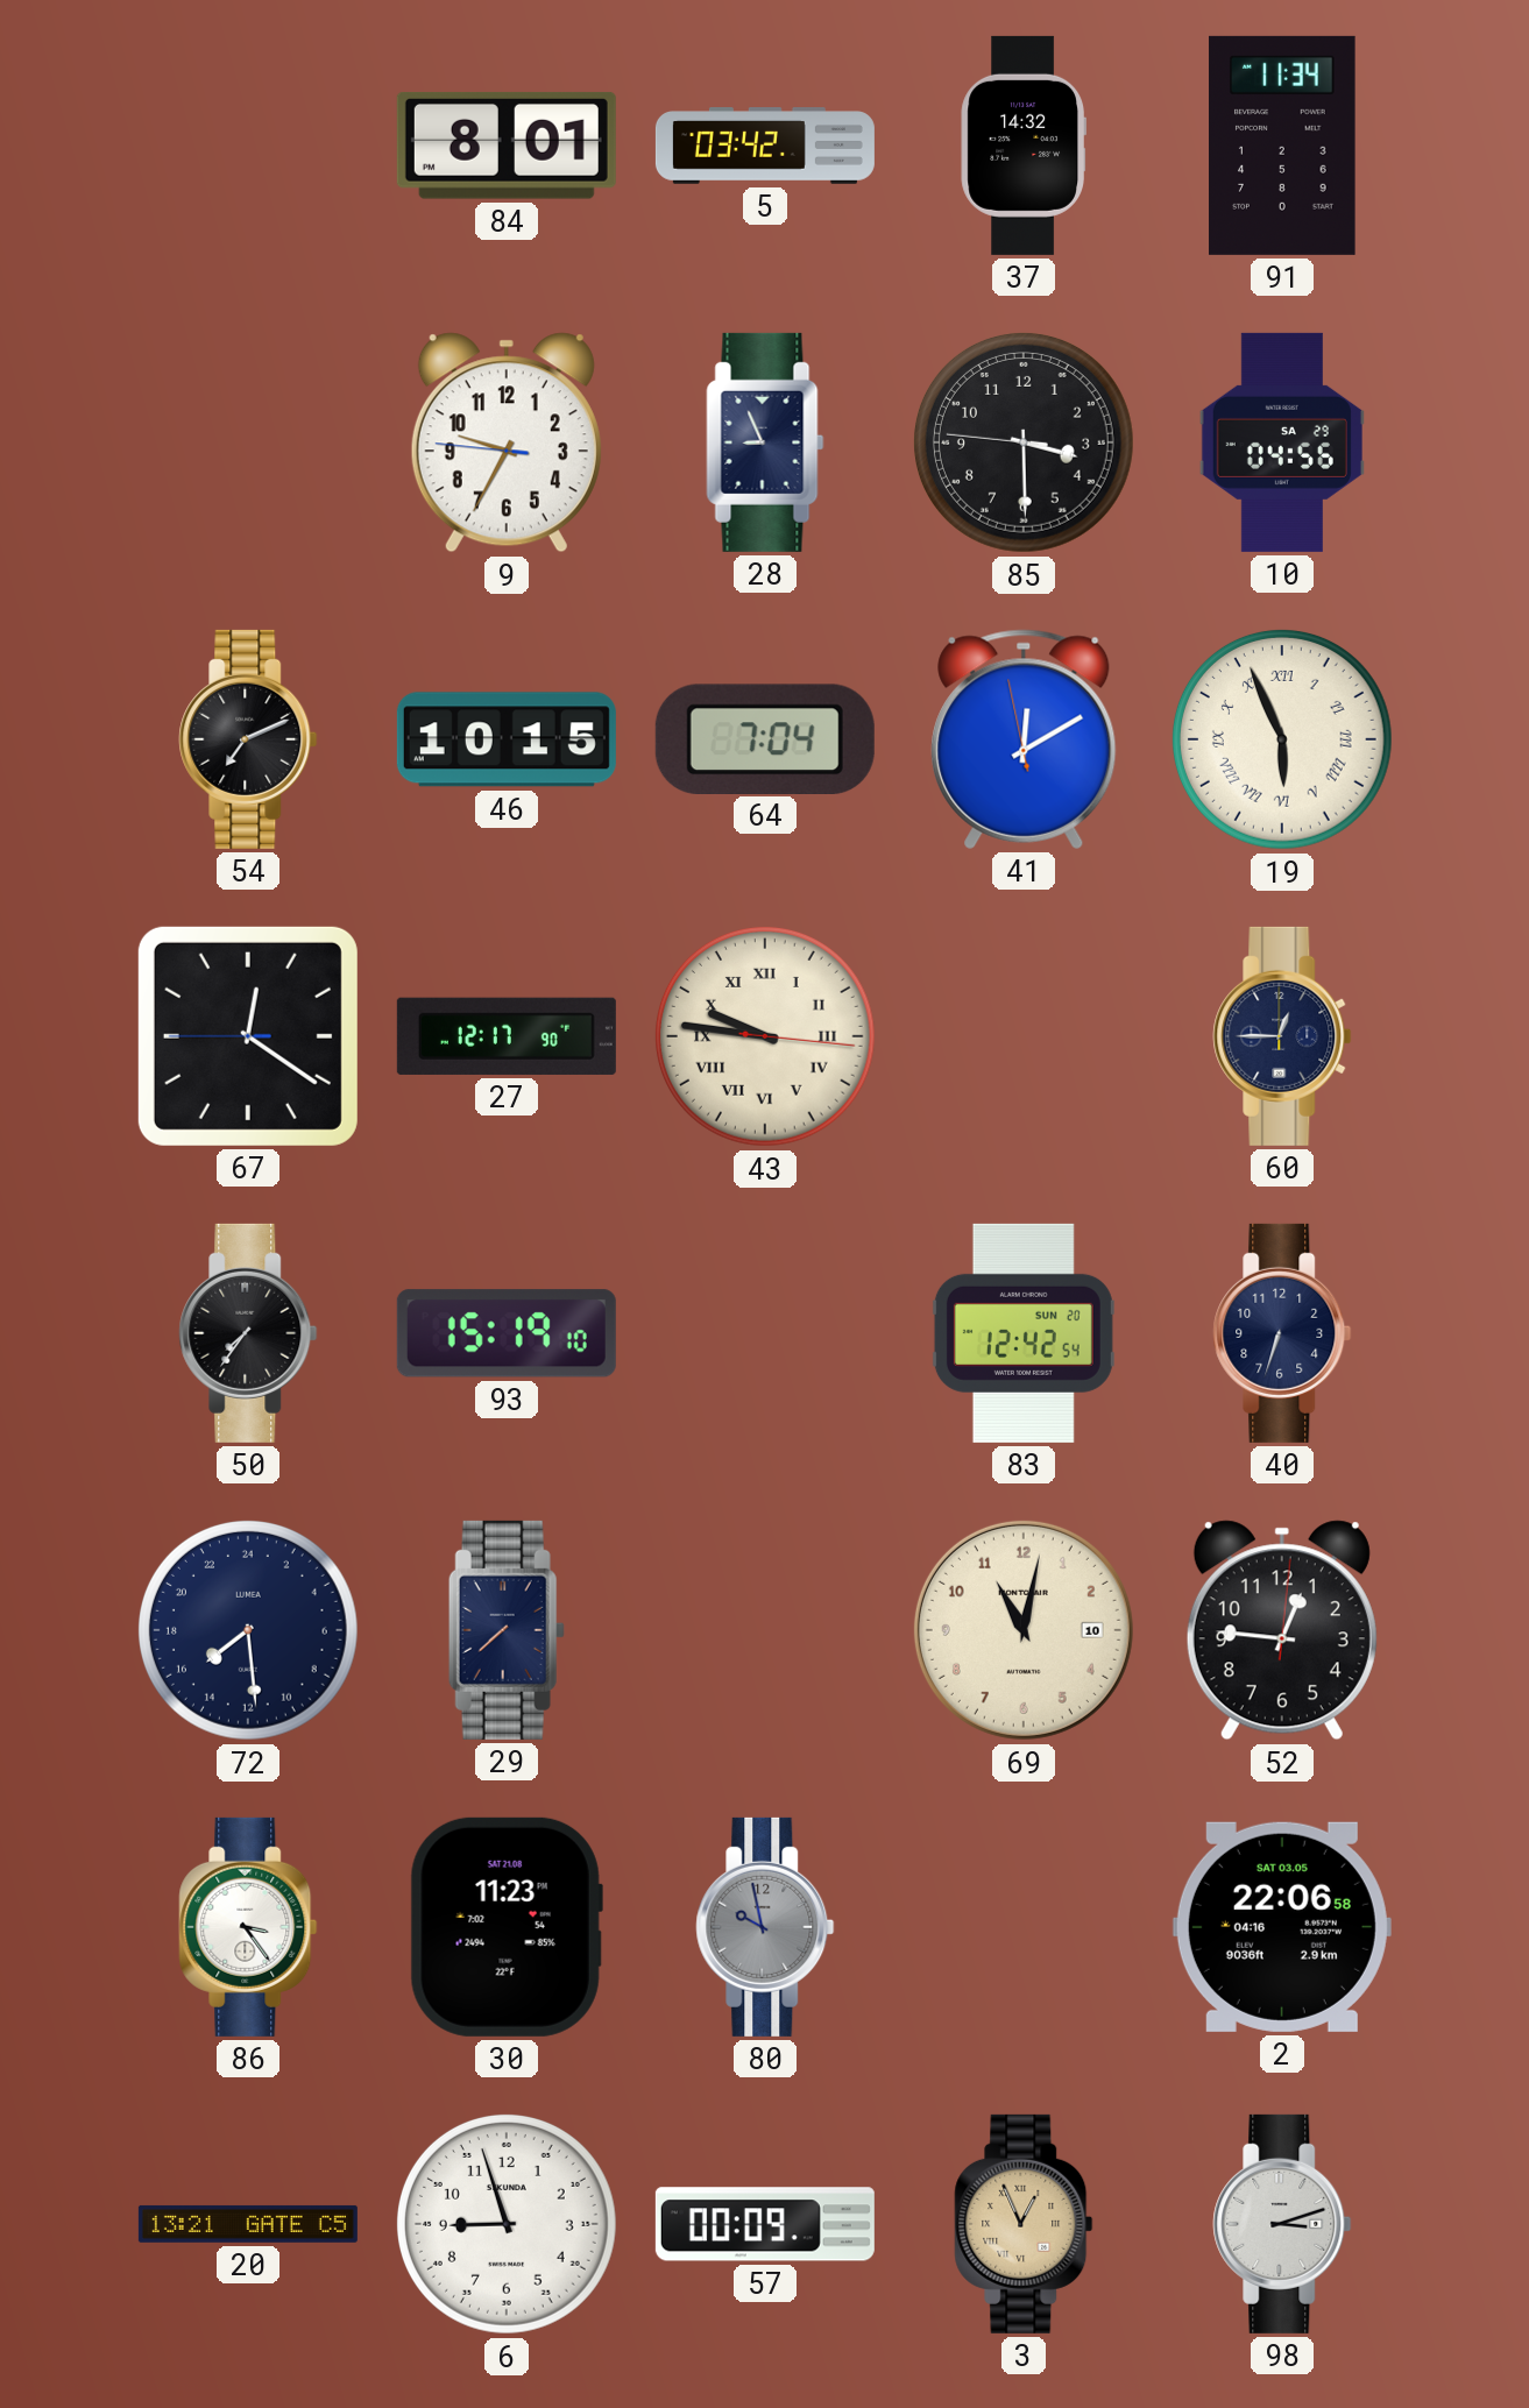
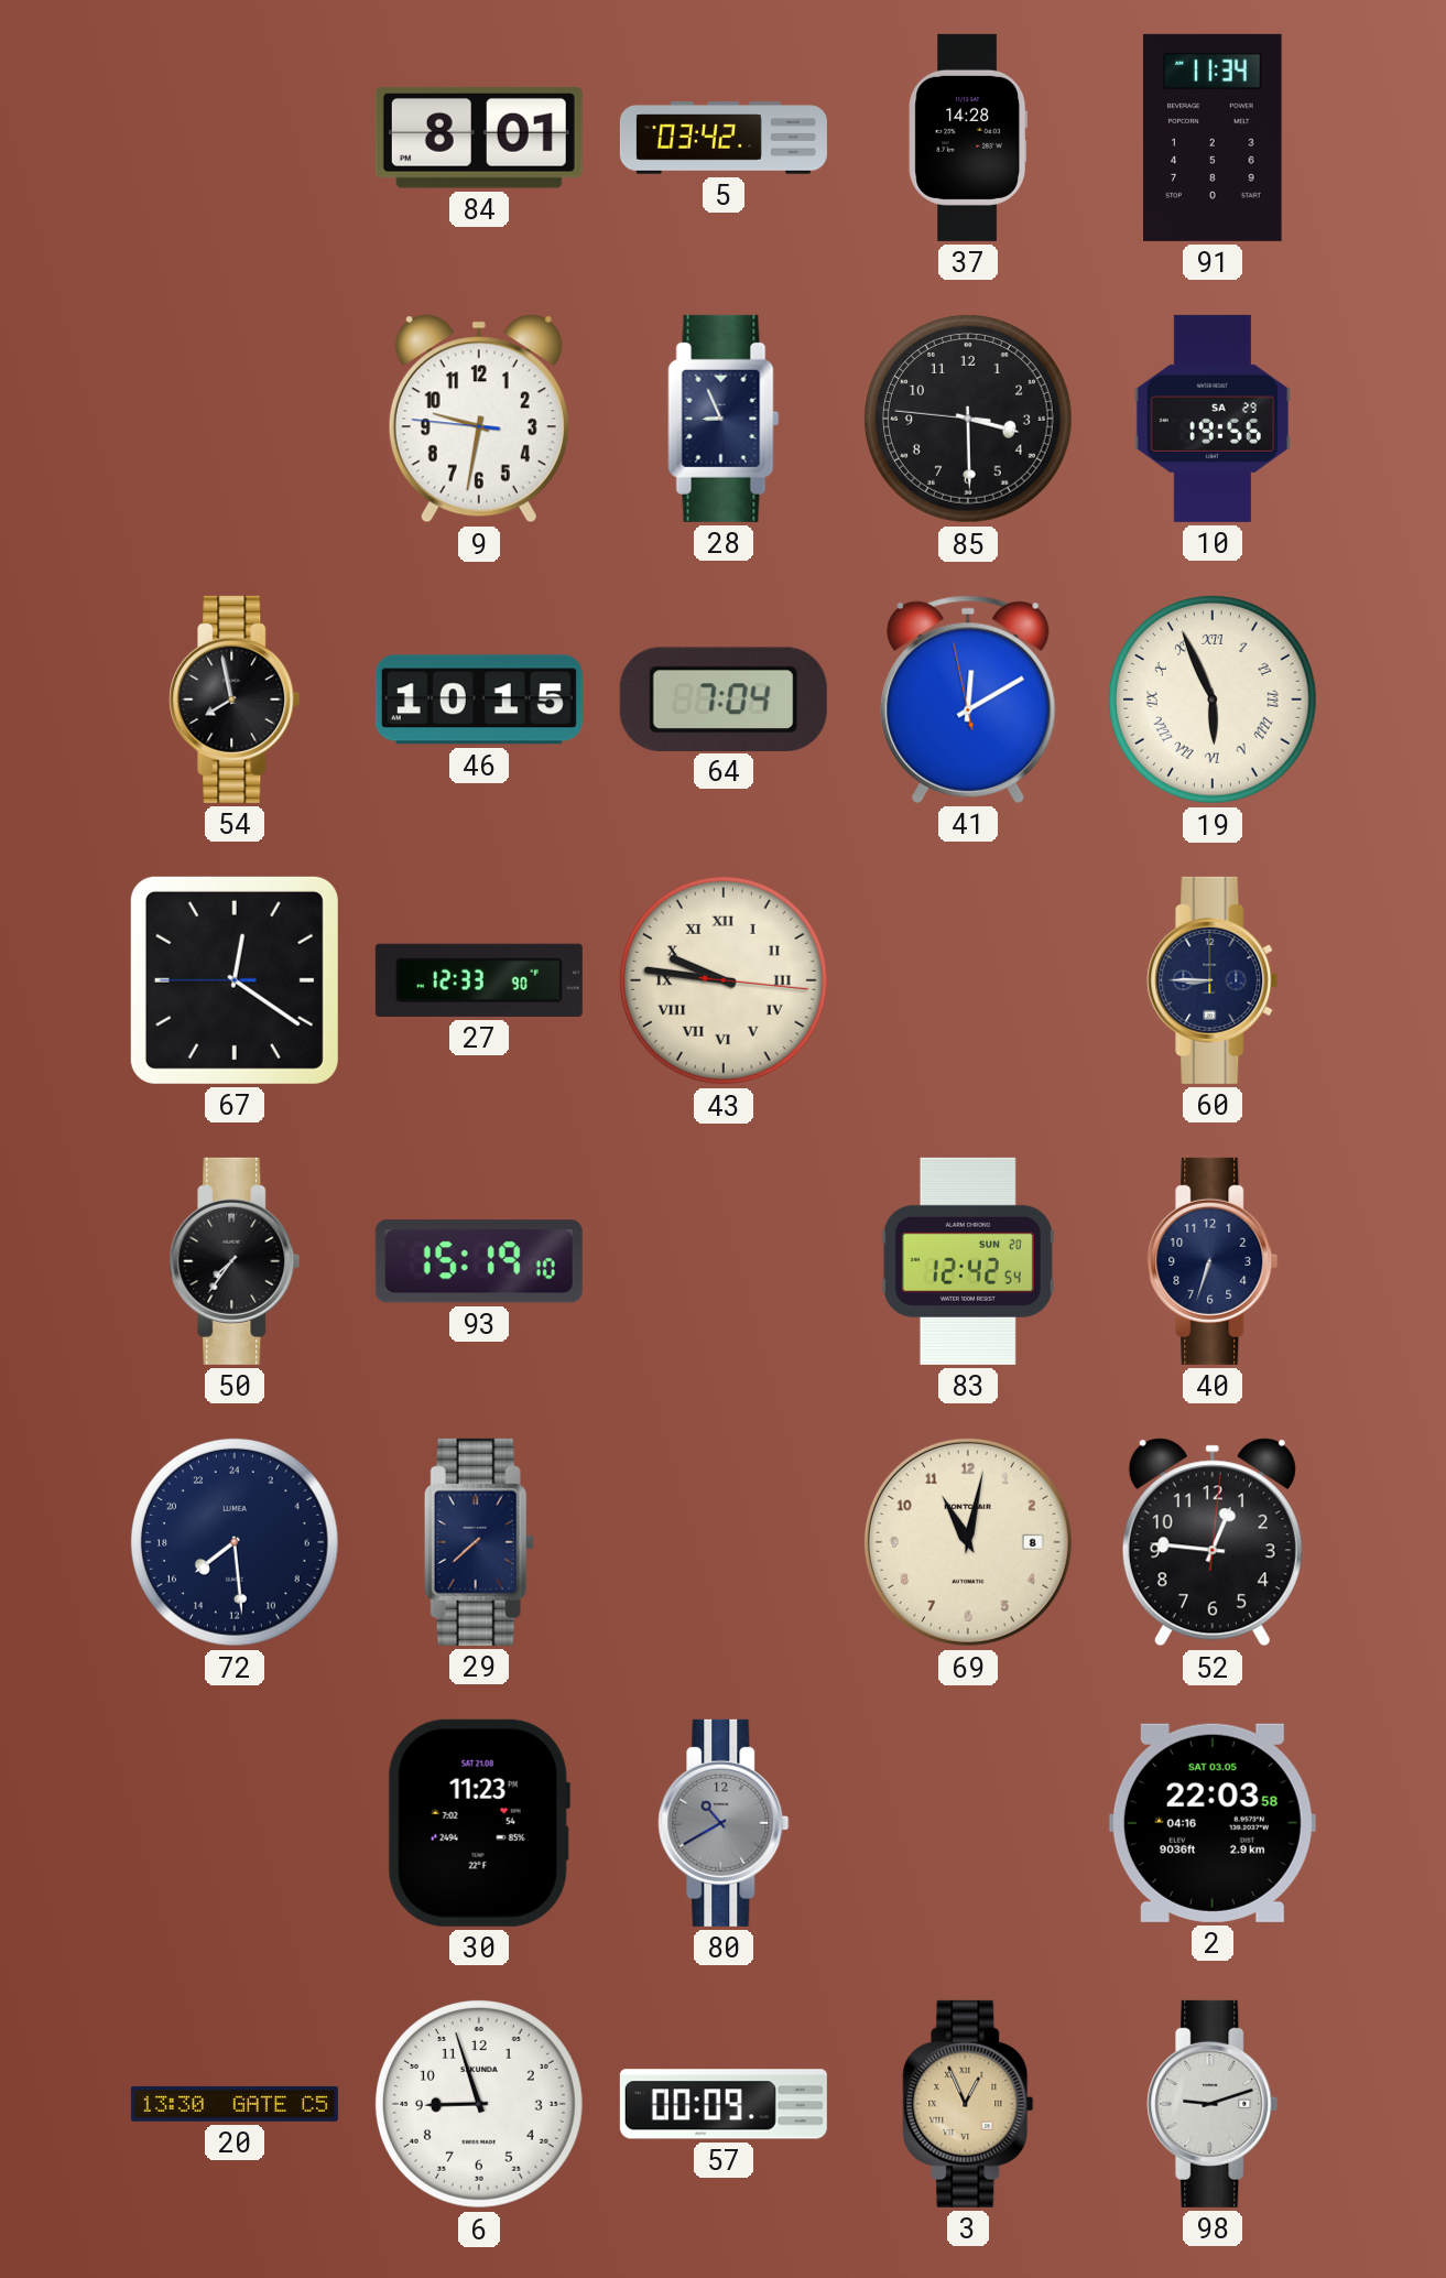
37: 14:32 -> 14:28 (967, 138)
9: 9:34 -> 9:31 (479, 419)
10: 04:56 -> 19:56 (1213, 419)
54: 7:11 -> 7:58 (235, 699)
27: 12:17 -> 12:33 (479, 980)
60: 12:45 -> 8:45 (1213, 980)
69 date: 10 -> 8 (968, 1542)
86: 3:24 -> none (248, 1927)
80: 9:58 -> 10:40 (724, 1823)
2: 22:06 -> 22:03 (1213, 1823)
20: 13:21 -> 13:30 (235, 2104)
98: 3:12 -> 9:12 (1213, 2104)
